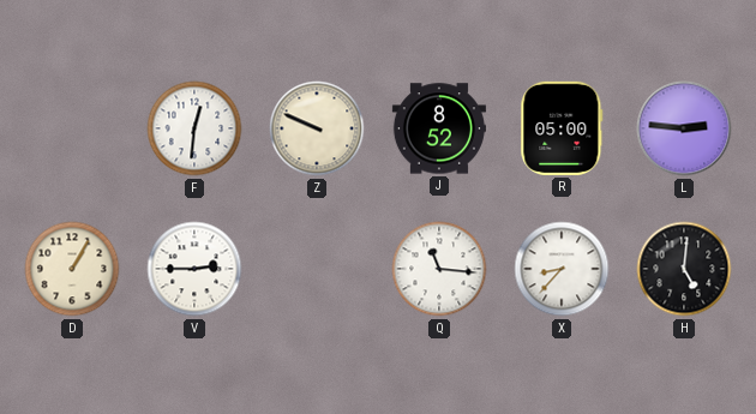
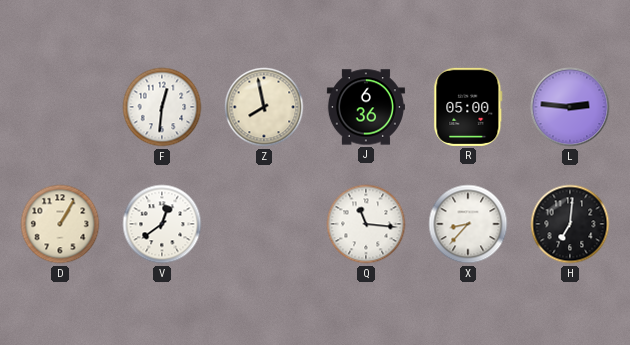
Z: 9:49 -> 7:58 (264, 107)
J: 8:52 -> 6:36 (366, 107)
V: 2:45 -> 12:39 (162, 224)
H: 5:01 -> 7:01 (570, 224)
